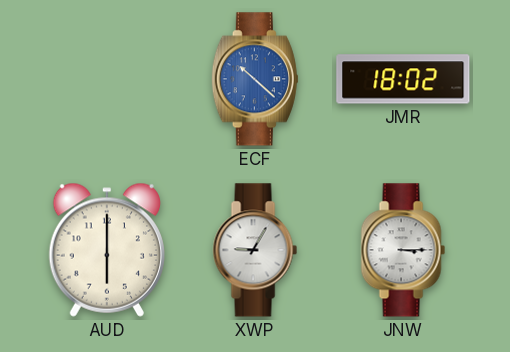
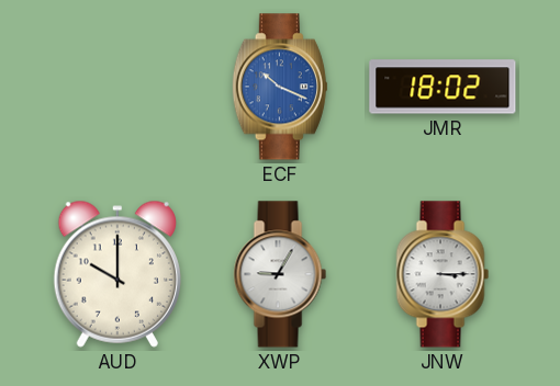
ECF: 10:22 -> 10:19 (280, 87)
AUD: 6:00 -> 10:00 (117, 274)
